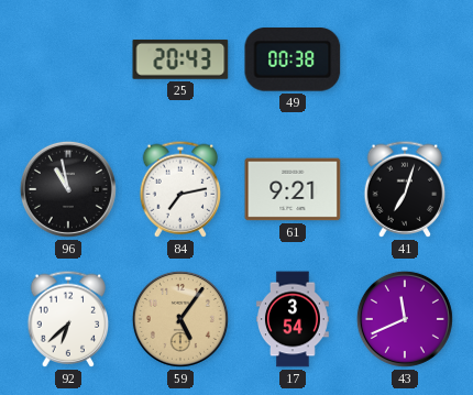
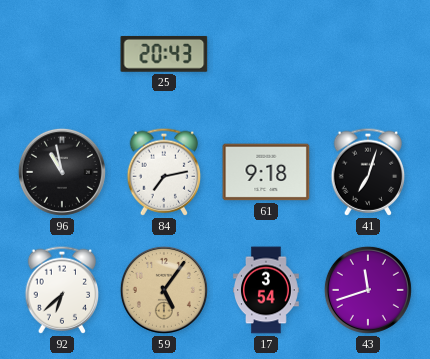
49: 00:38 -> none (293, 61)
61: 9:21 -> 9:18 (266, 172)
43: 11:41 -> 11:42 (368, 290)
